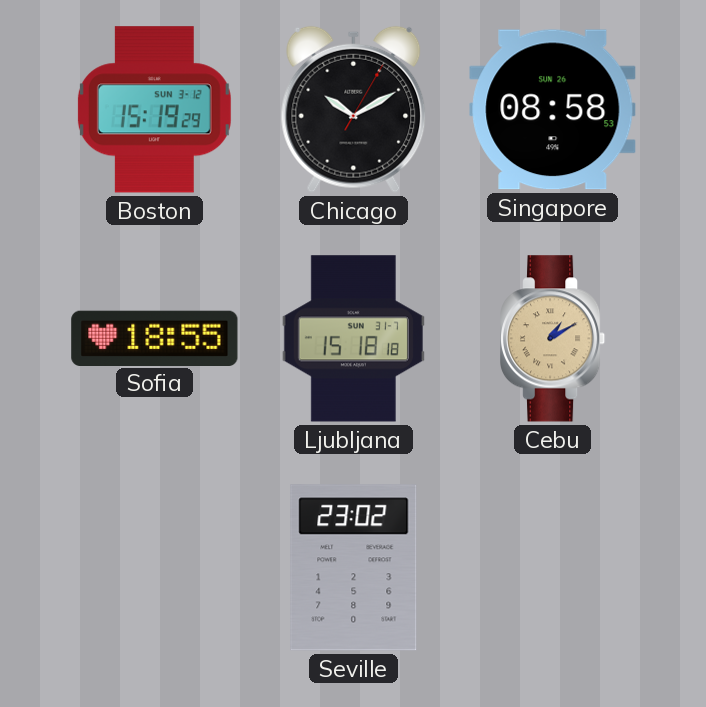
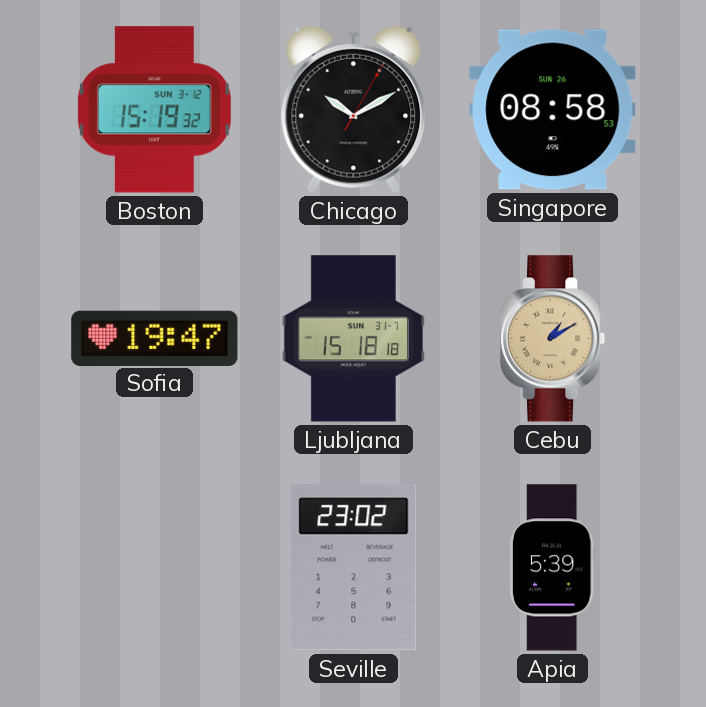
Boston: 15:19:29 -> 15:19:32 (154, 110)
Sofia: 18:55 -> 19:47 (155, 338)
Apia: none -> 5:39 (552, 568)
